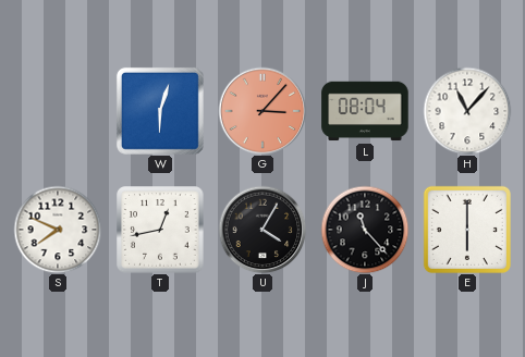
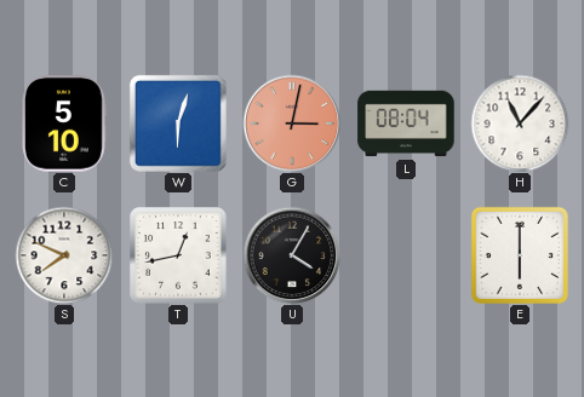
C: none -> 5:10 (64, 123)
G: 3:07 -> 3:02 (292, 123)
J: 11:23 -> none (365, 230)
